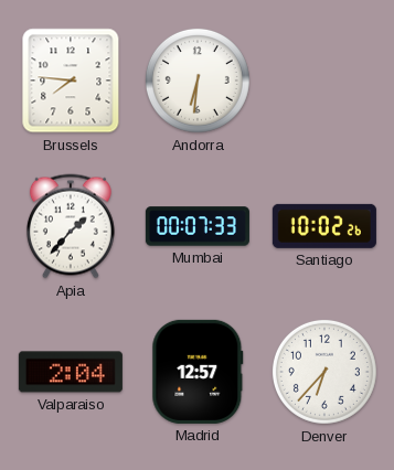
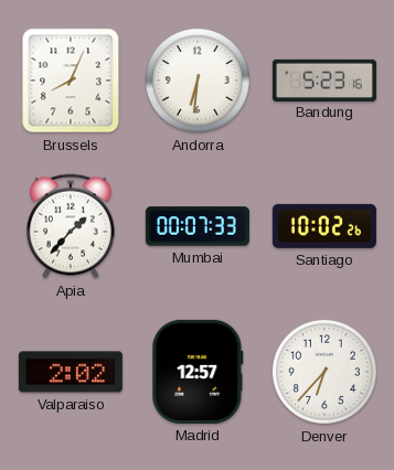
Brussels: 7:46 -> 8:04 (71, 81)
Bandung: none -> 5:23 (324, 79)
Valparaiso: 2:04 -> 2:02 (71, 372)
